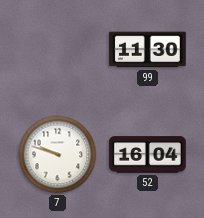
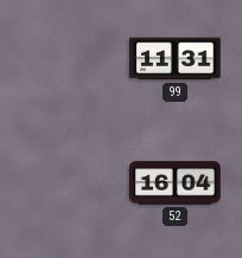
99: 11:30 -> 11:31 (176, 59)
7: 9:48 -> none (58, 155)
